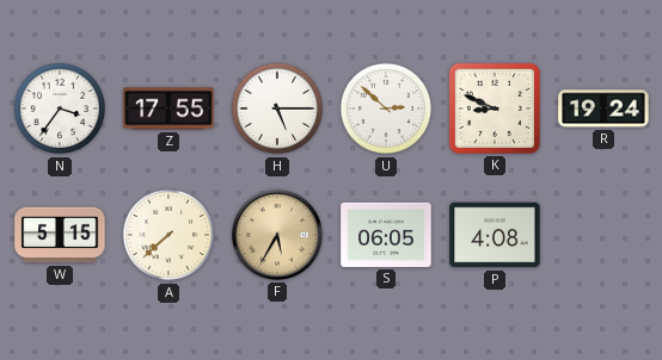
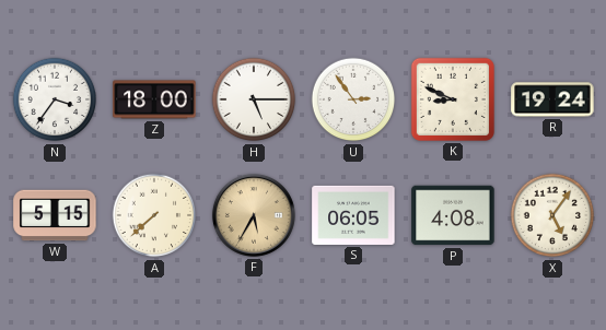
Z: 17:55 -> 18:00 (154, 99)
U: 2:52 -> 2:54 (353, 99)
X: none -> 5:06 (552, 215)
